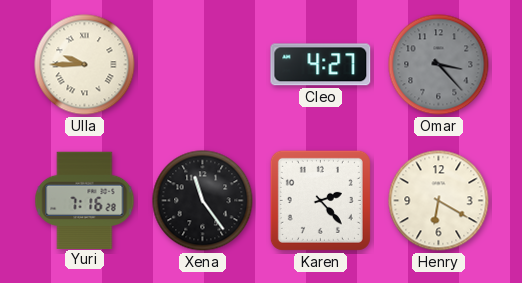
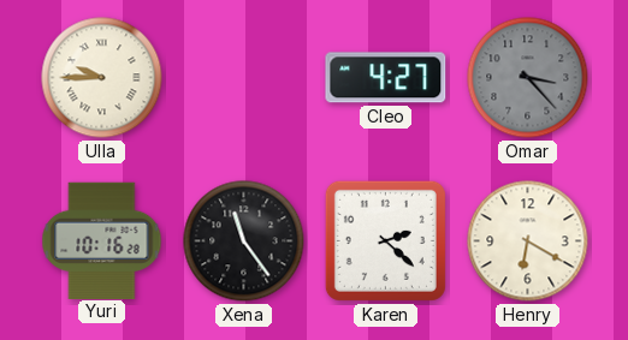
Yuri: 7:16 -> 10:16 (102, 240)
Karen: 2:23 -> 2:22 (385, 240)
